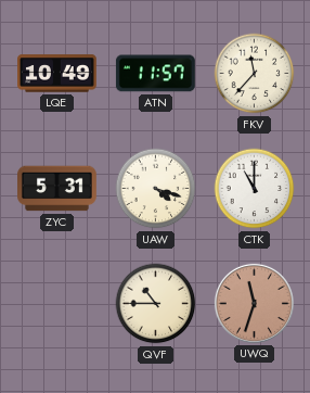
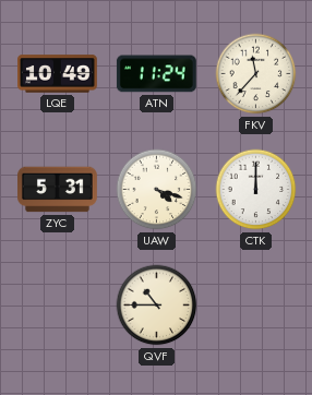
ATN: 11:57 -> 11:24 (156, 74)
CTK: 11:00 -> 12:00 (256, 190)
UWQ: 11:33 -> none (254, 303)
